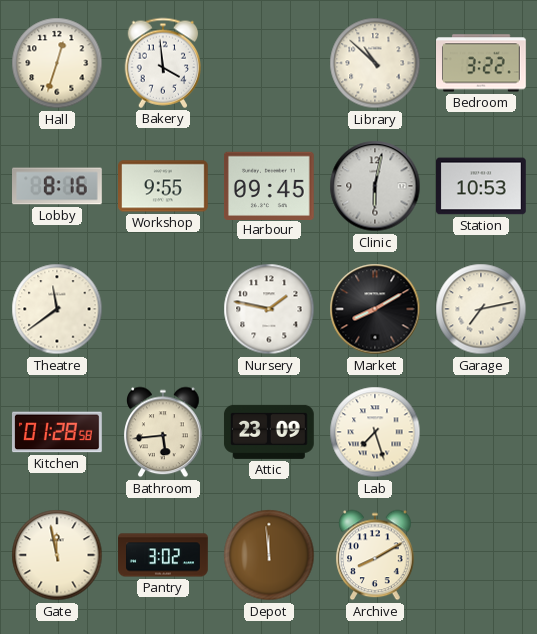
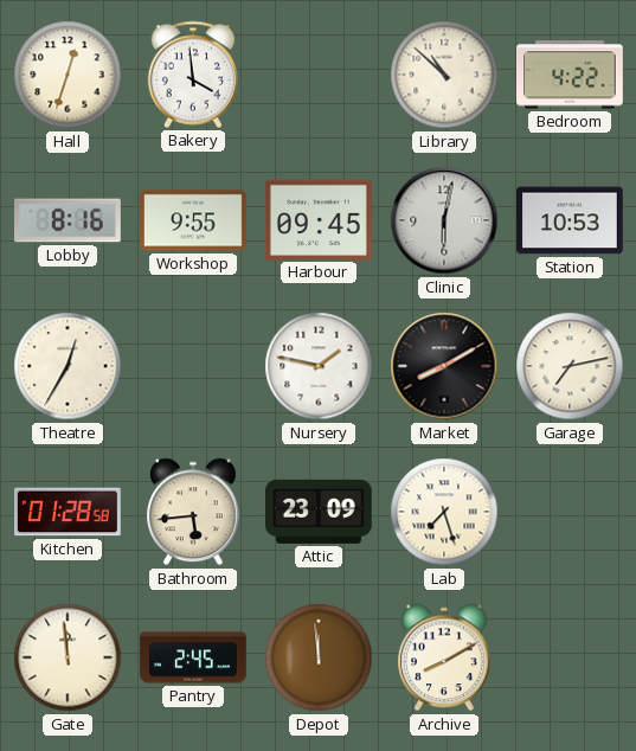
Bedroom: 3:22 -> 4:22 (571, 75)
Theatre: 11:39 -> 12:35 (68, 366)
Gate: 11:58 -> 11:59 (68, 657)
Pantry: 3:02 -> 2:45 (193, 657)
